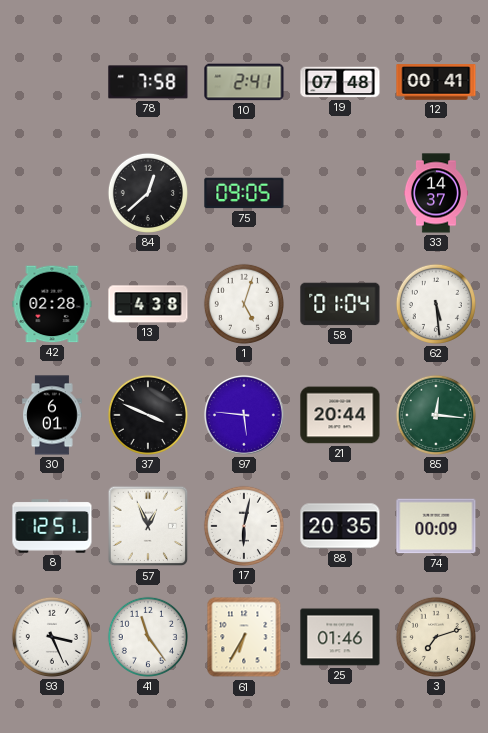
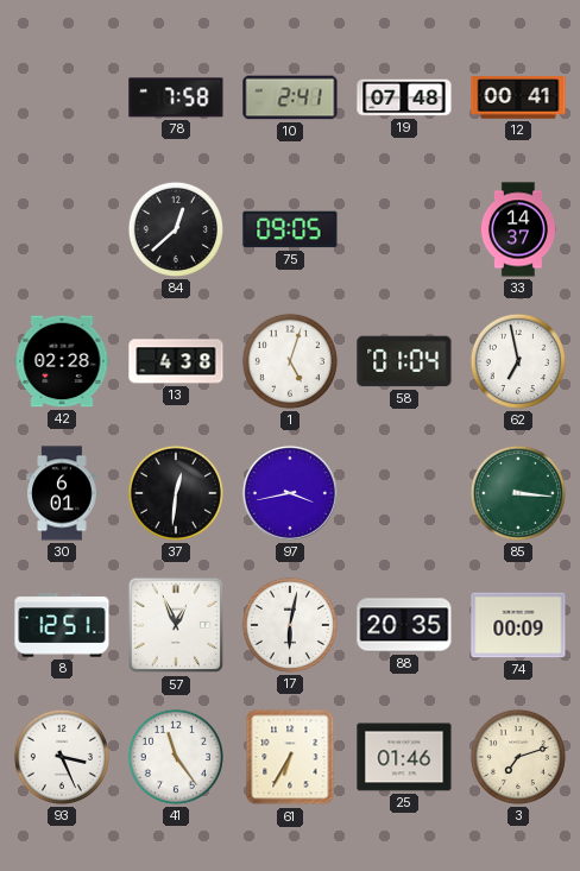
62: 5:29 -> 6:58 (518, 361)
37: 3:49 -> 12:31 (176, 493)
97: 5:46 -> 3:43 (290, 493)
21: 20:44 -> none (340, 415)
85: 12:16 -> 3:16 (518, 493)
